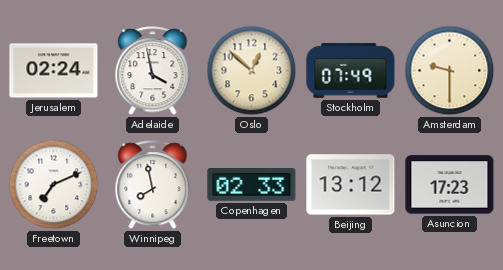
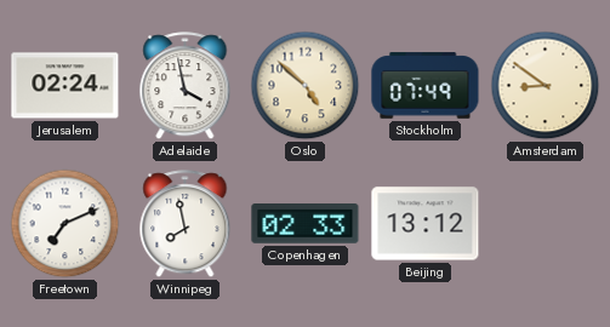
Oslo: 12:52 -> 4:52 (306, 86)
Amsterdam: 9:30 -> 8:51 (546, 86)
Asuncion: 17:23 -> none (450, 185)
